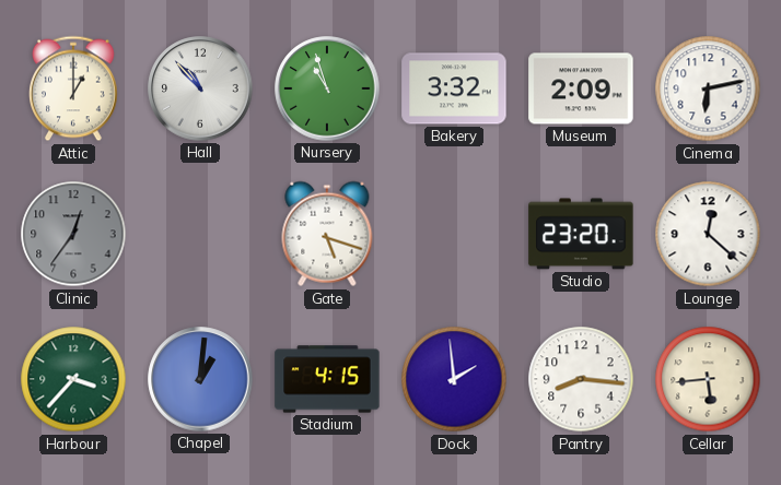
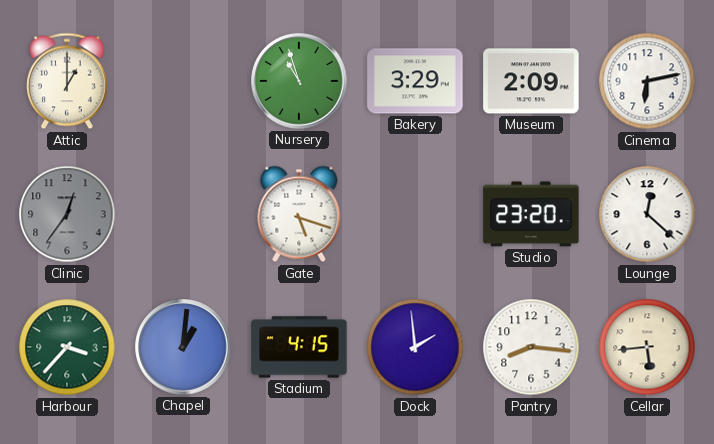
Hall: 10:53 -> none (200, 88)
Bakery: 3:32 -> 3:29 (415, 81)
